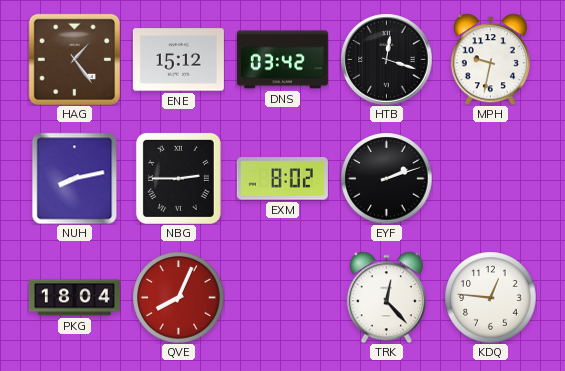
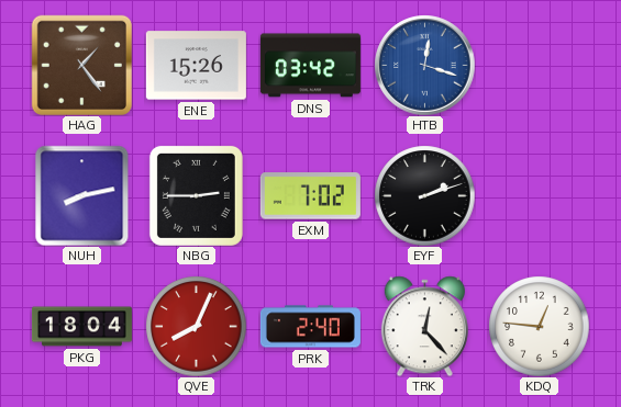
ENE: 15:12 -> 15:26 (196, 66)
HTB dial: black -> blue (424, 65)
MPH: 9:32 -> none (490, 59)
EXM: 8:02 -> 7:02 (310, 196)
PRK: none -> 2:40 (310, 327)
